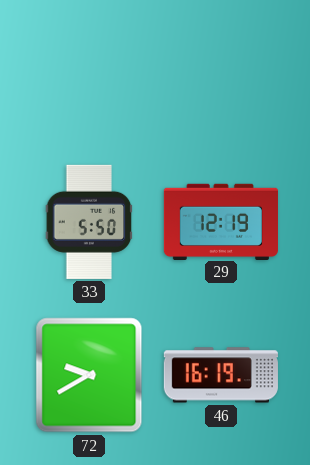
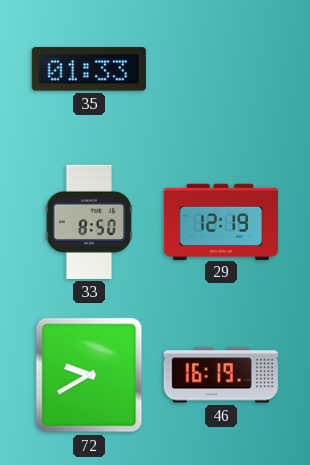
35: none -> 01:33 (89, 69)
33: 5:50 -> 8:50 (89, 222)
